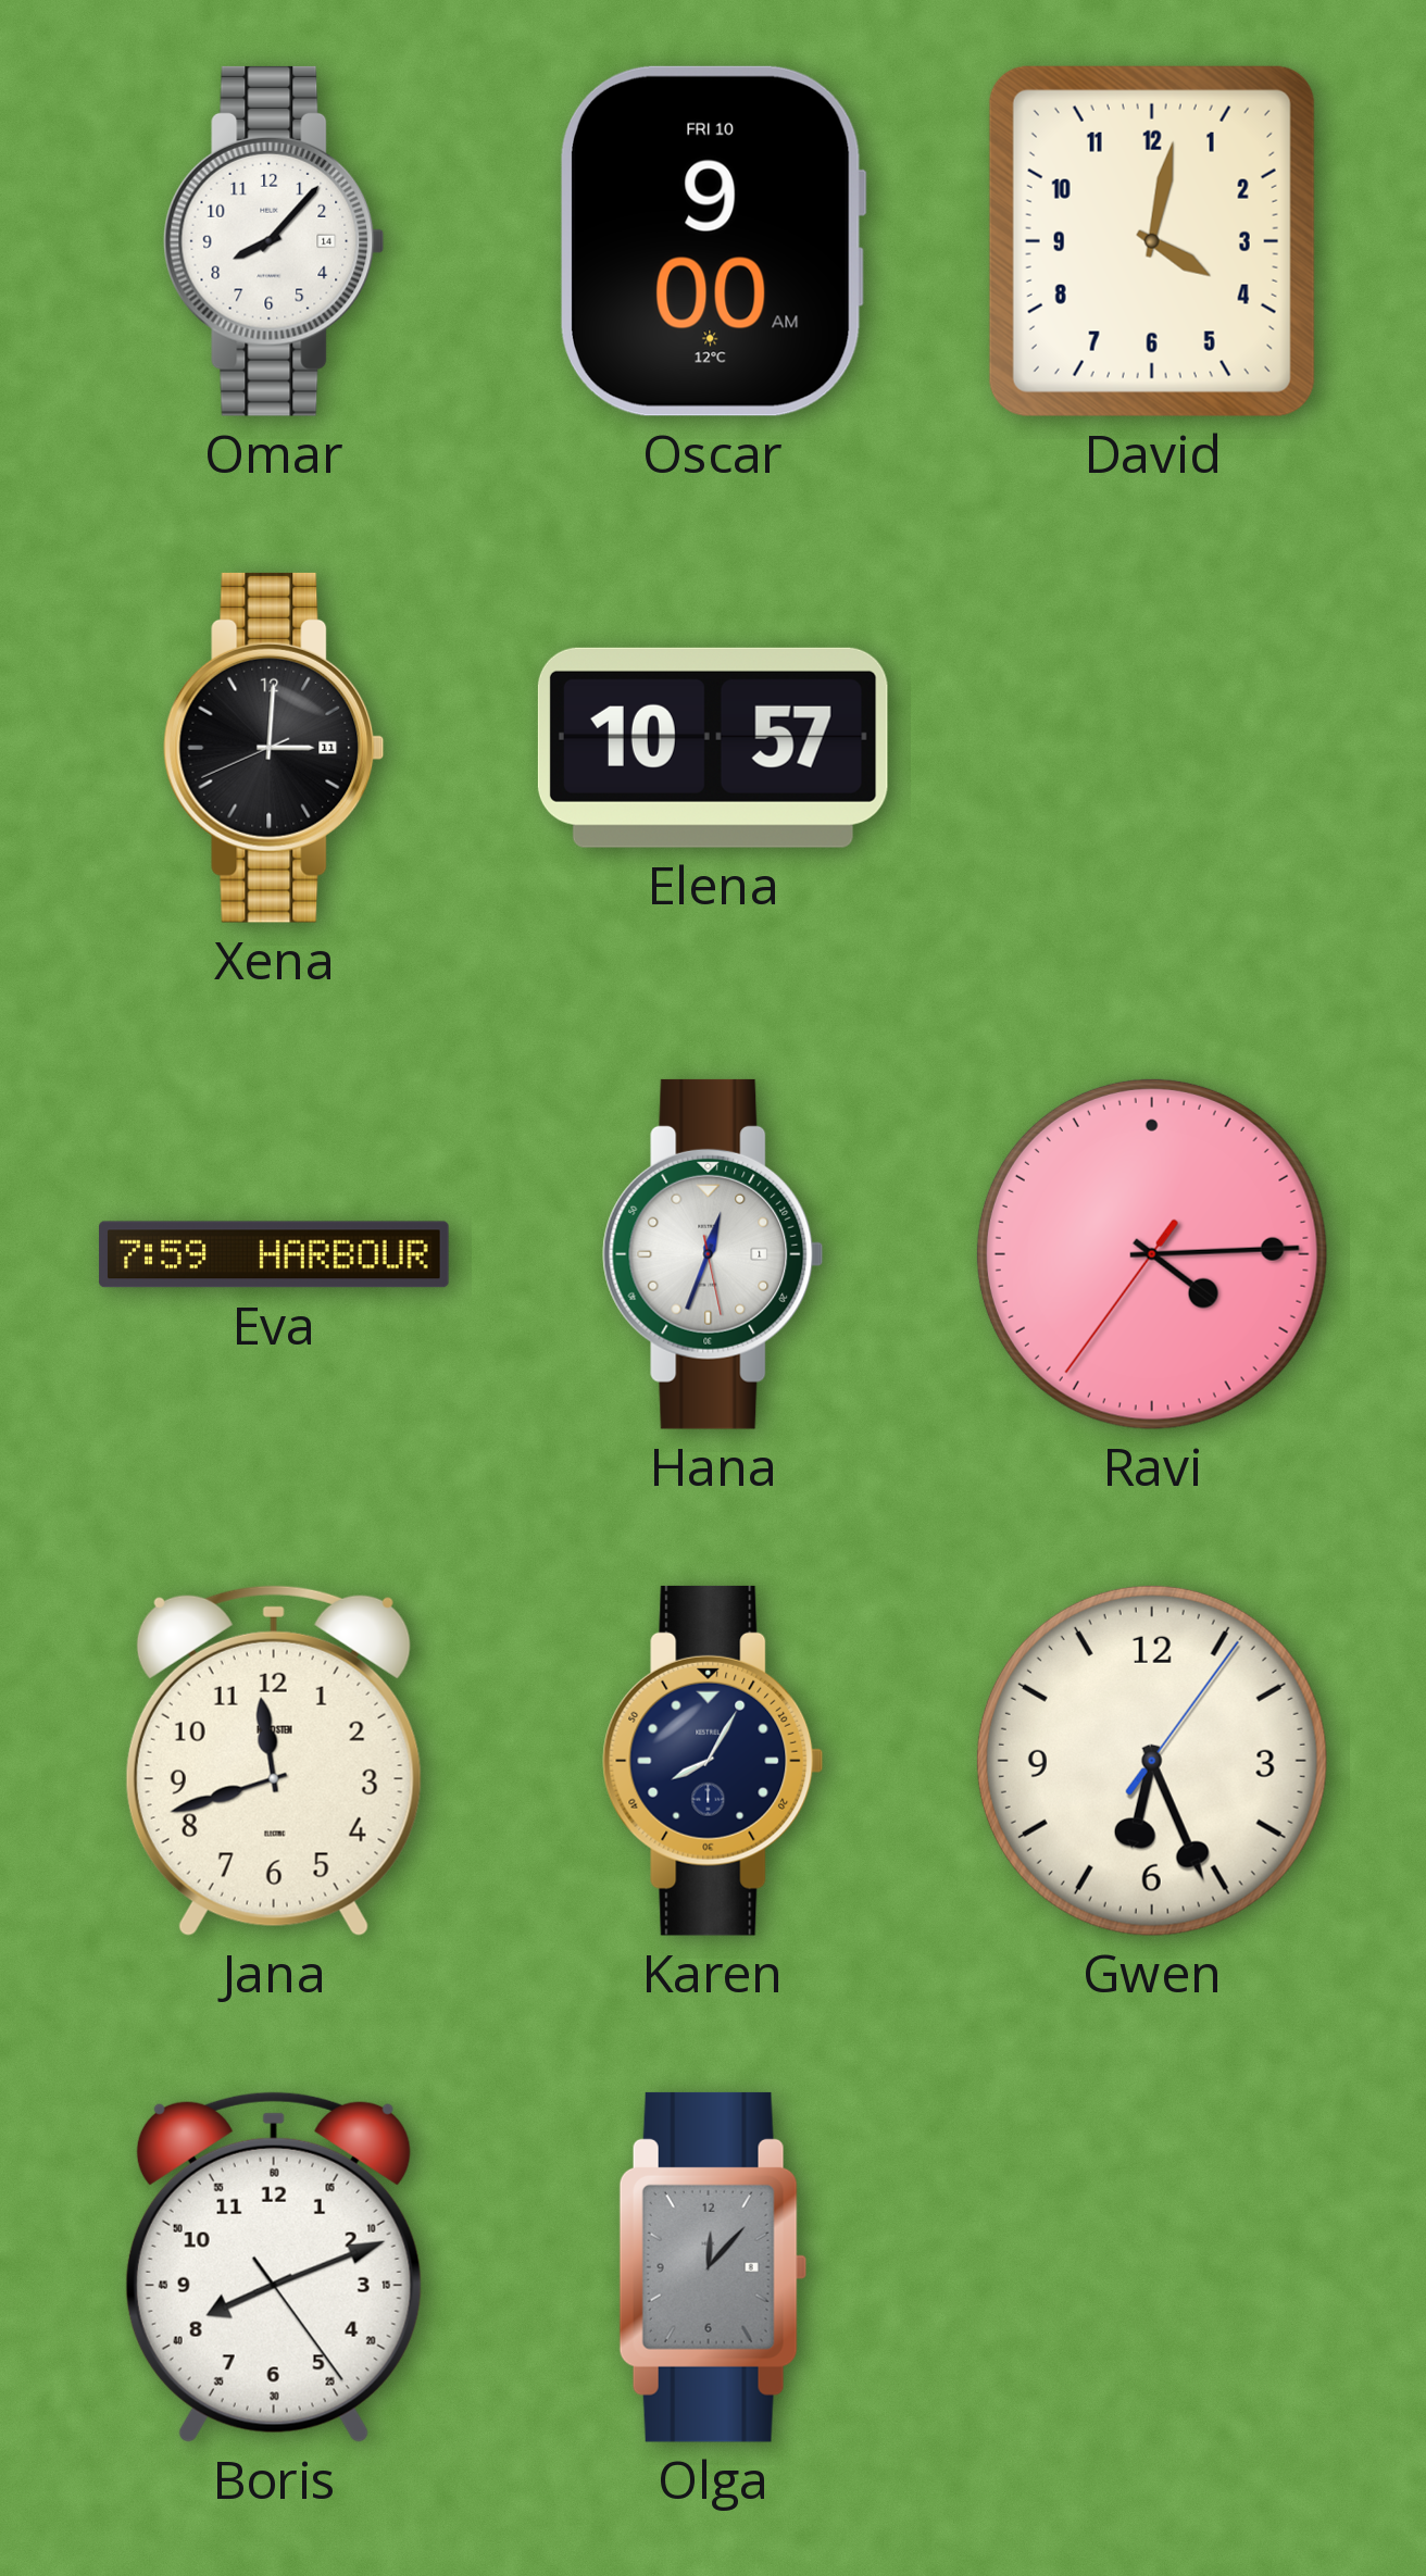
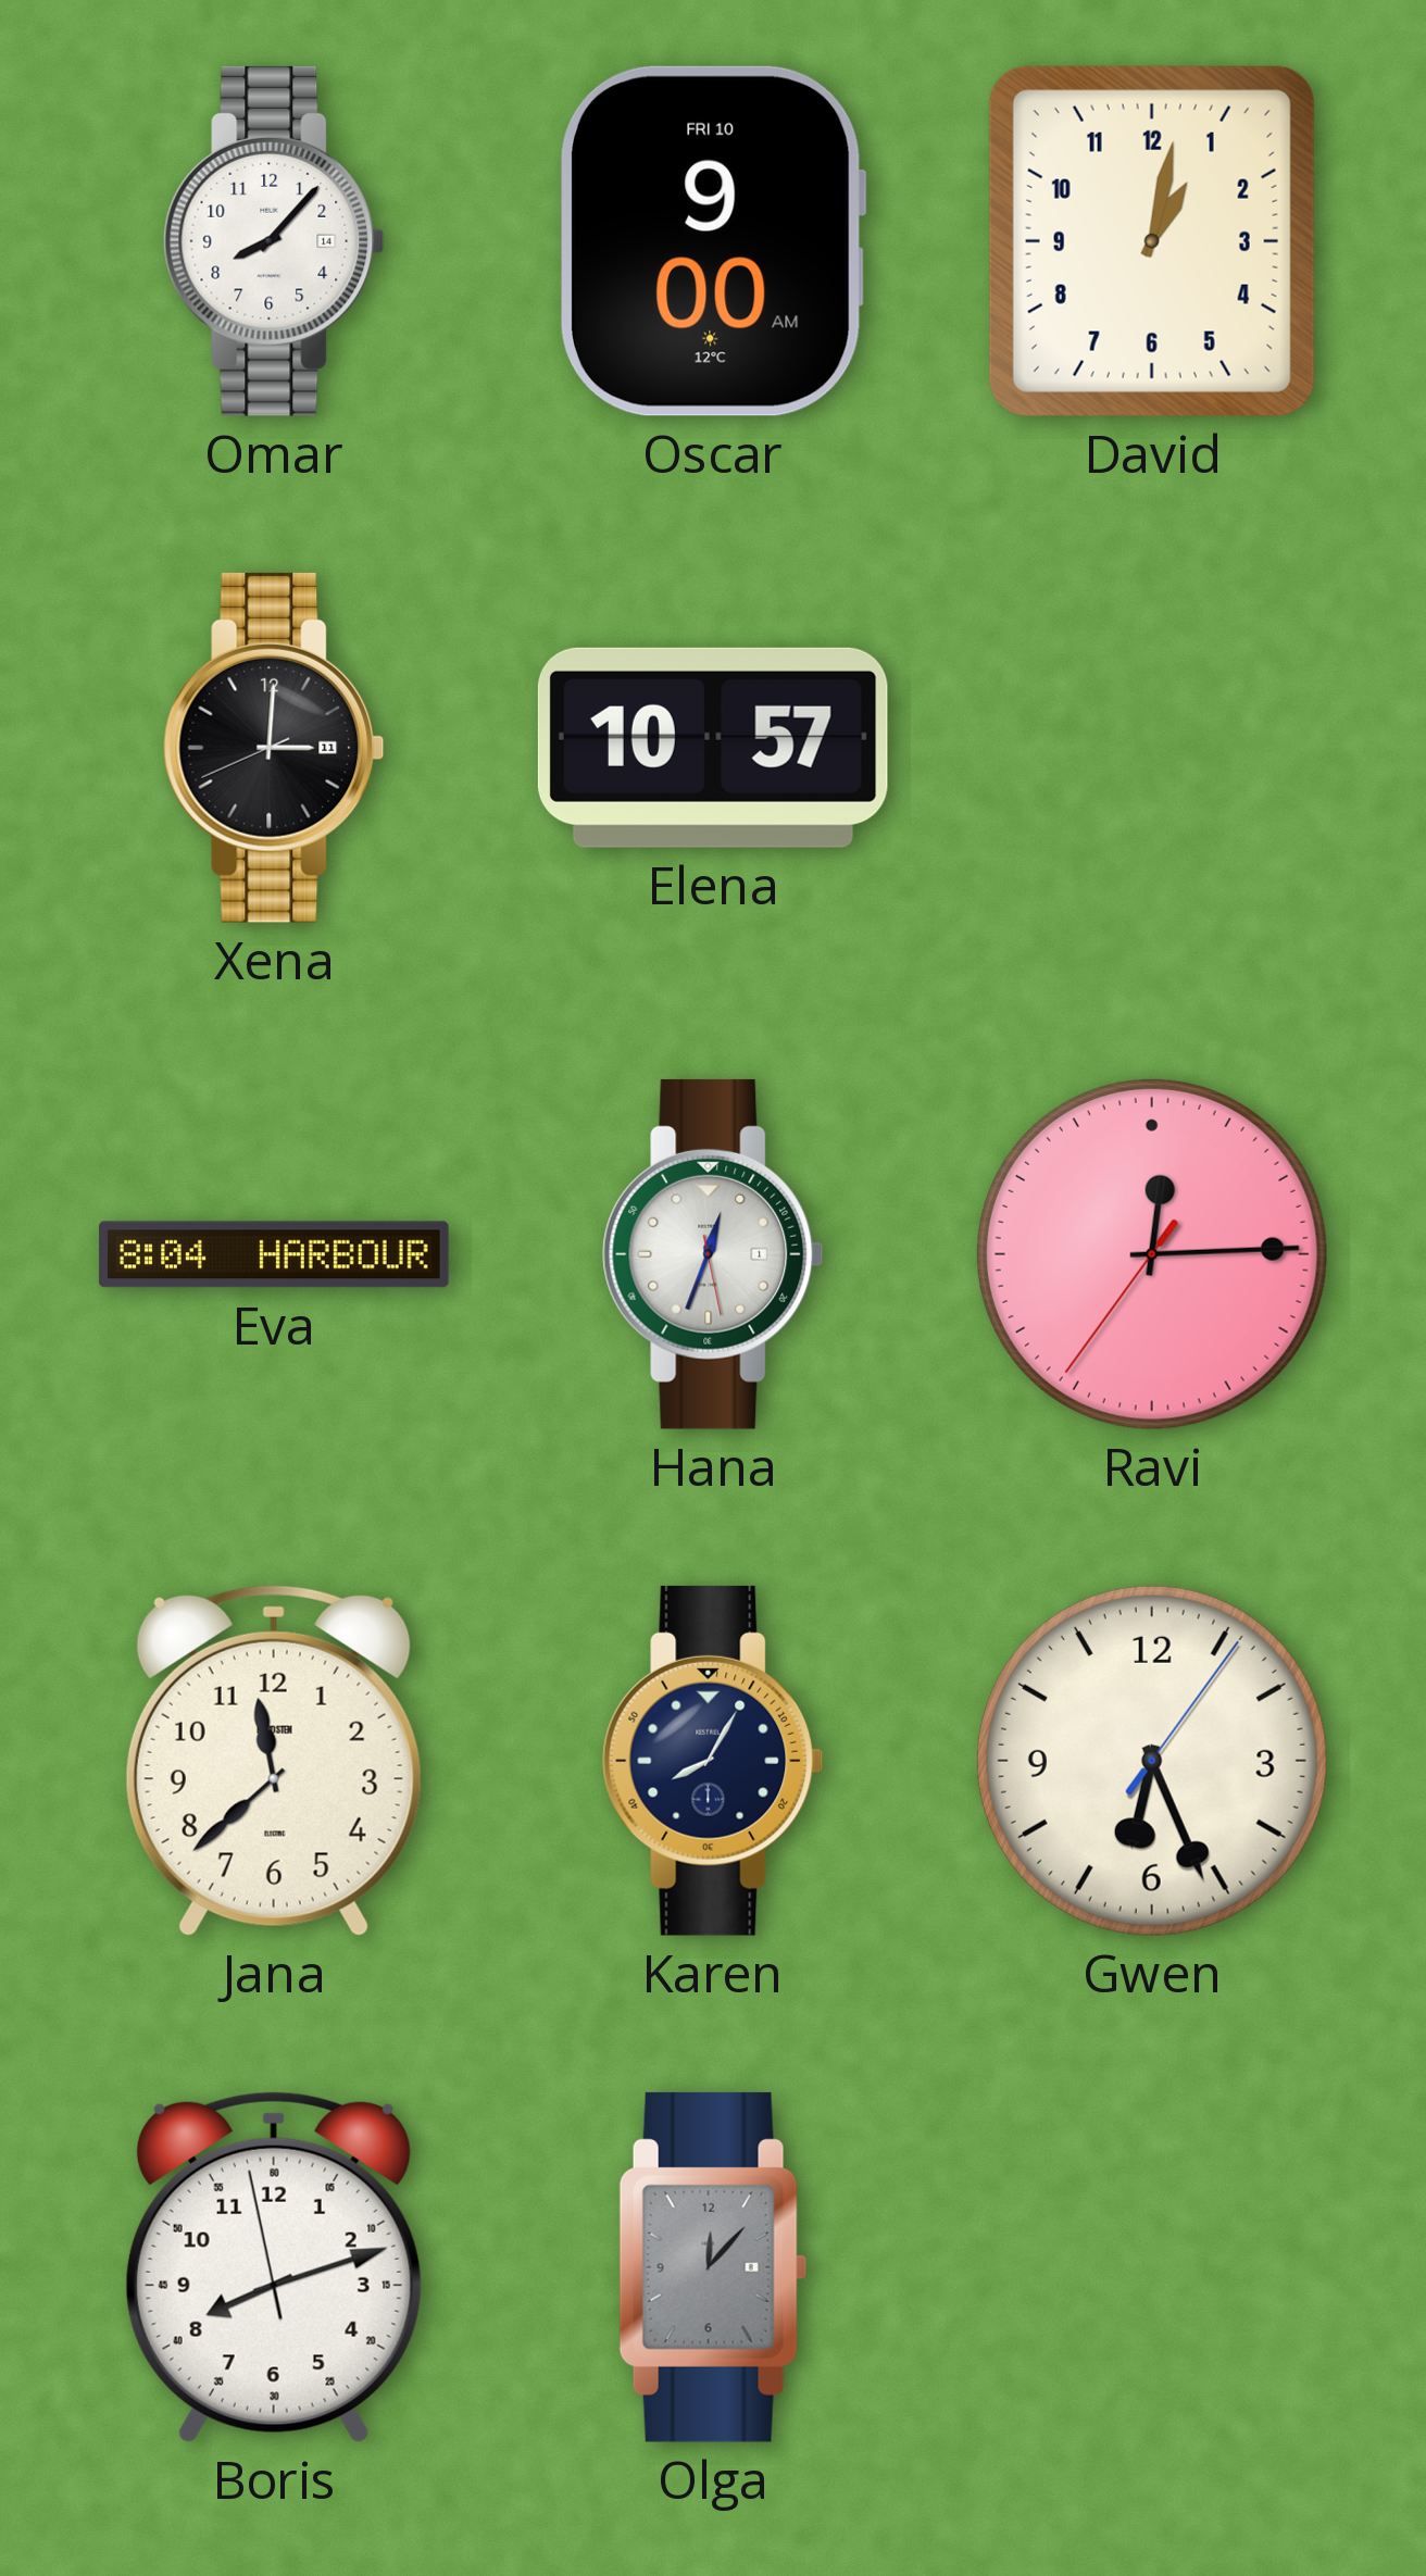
David: 4:02 -> 1:02 (1152, 241)
Eva: 7:59 -> 8:04 (274, 1254)
Ravi: 4:14 -> 12:14 (1152, 1254)
Jana: 11:42 -> 11:38 (274, 1761)
Boris: 8:11:24 -> 8:11:58 (274, 2267)
